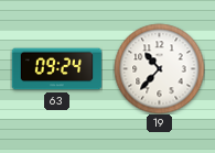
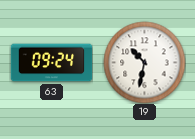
19: 10:37 -> 10:32 (144, 62)
